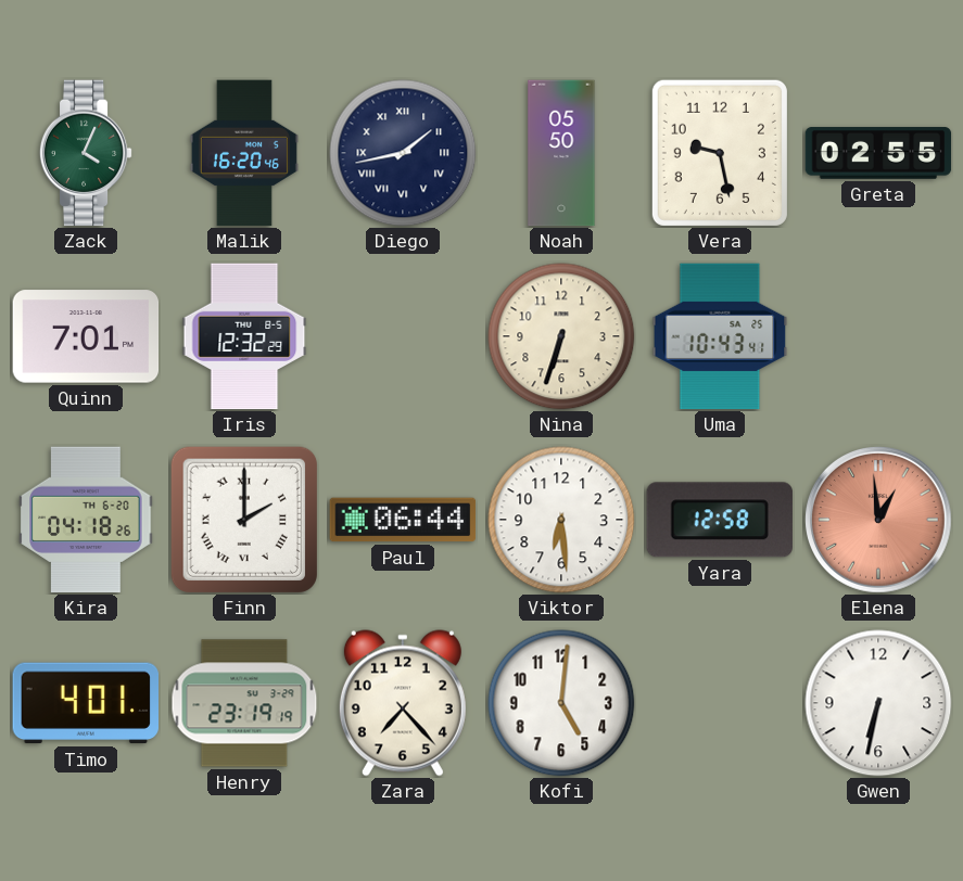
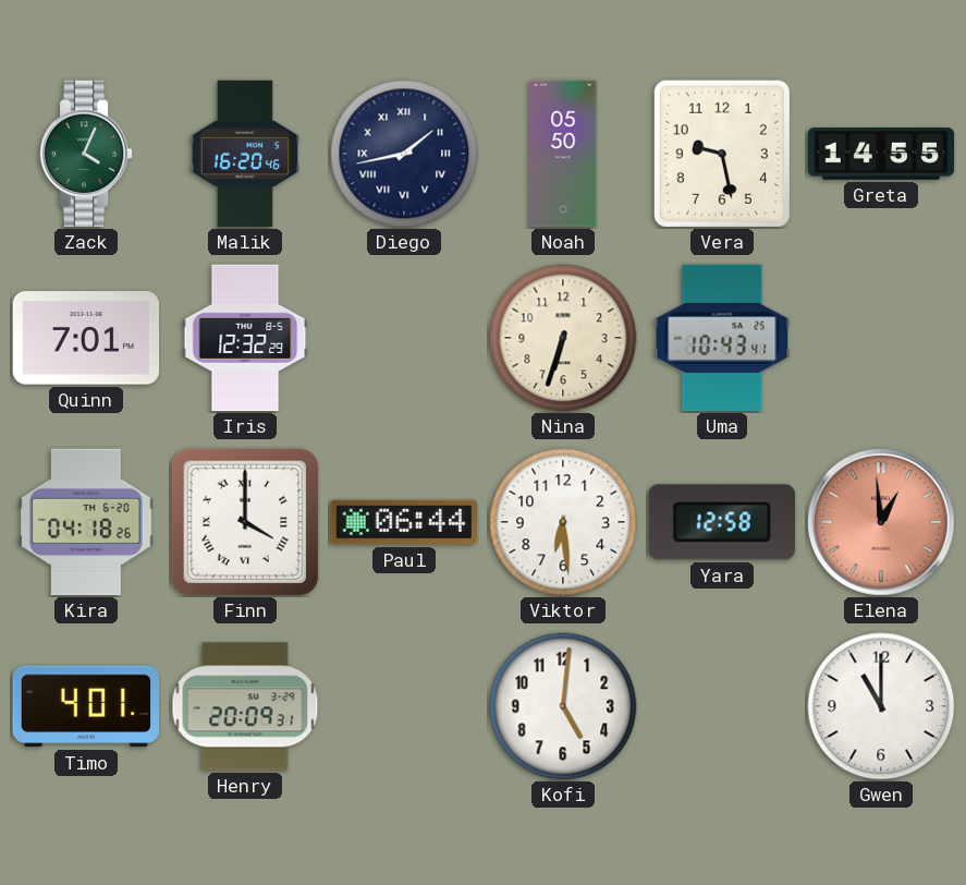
Greta: 02:55 -> 14:55 (881, 154)
Finn: 2:00 -> 4:00 (244, 521)
Henry: 23:19 -> 20:09 (245, 706)
Zara: 7:23 -> none (403, 703)
Gwen: 6:32 -> 11:00 (881, 706)
